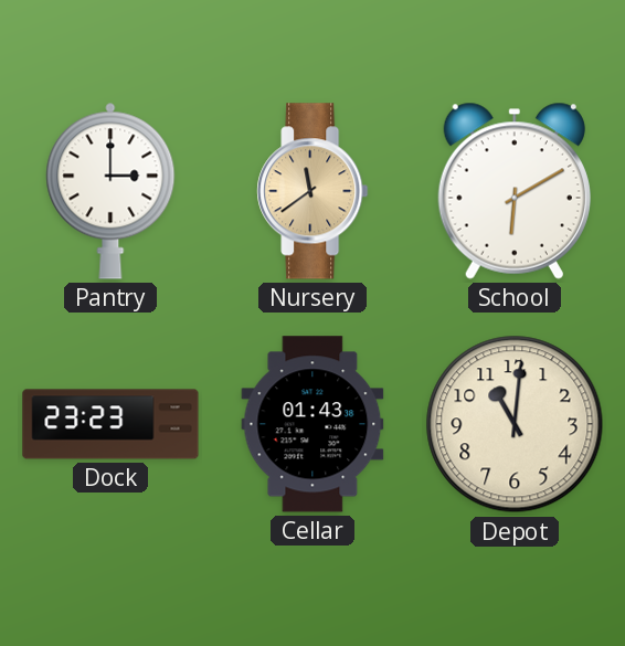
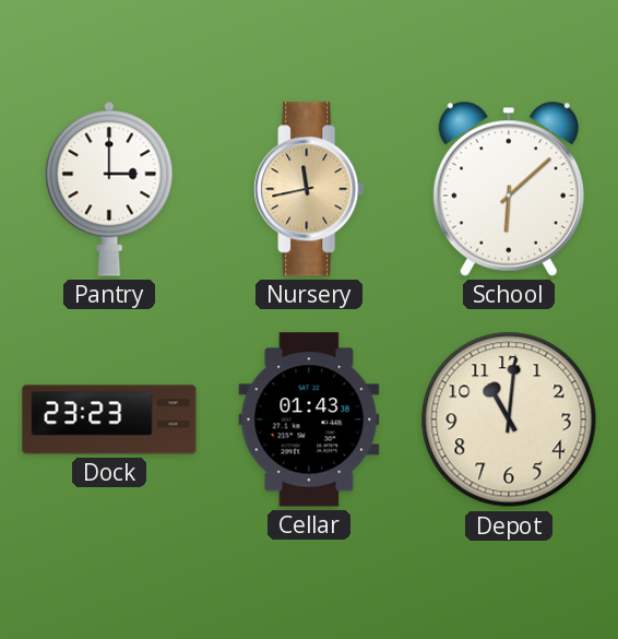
Nursery: 11:39 -> 11:43 (309, 189)
School: 6:10 -> 6:08 (509, 189)
